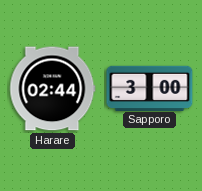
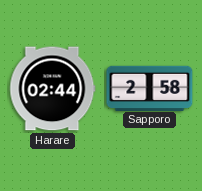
Sapporo: 3:00 -> 2:58 (150, 88)
